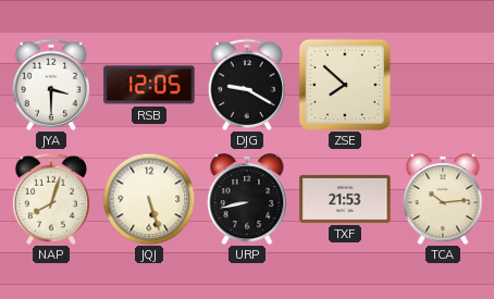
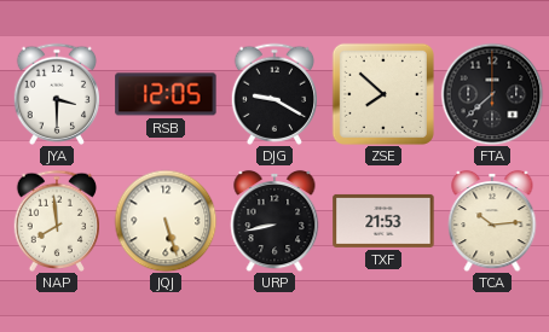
FTA: none -> 7:38 (492, 94)
NAP: 8:03 -> 7:59 (56, 221)
